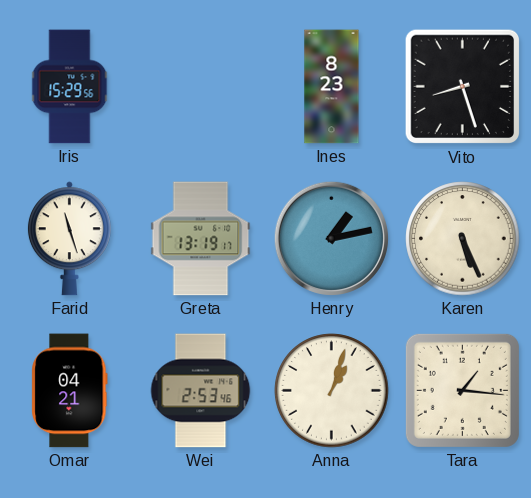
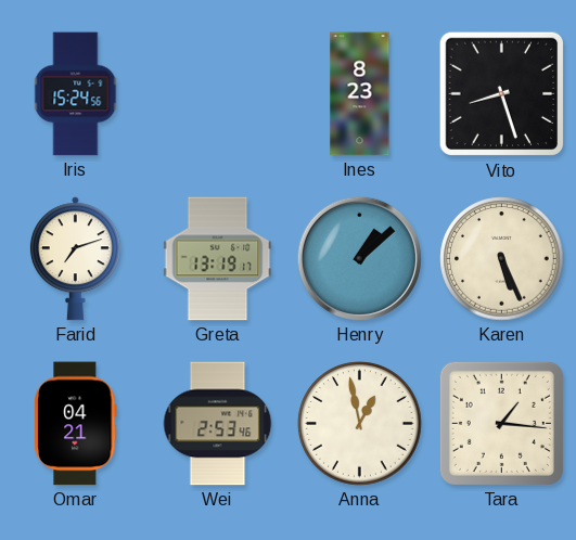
Iris: 15:29 -> 15:24 (76, 94)
Farid: 11:27 -> 7:12 (75, 259)
Henry: 1:13 -> 1:08 (359, 258)
Anna: 1:03 -> 12:58 (360, 424)
